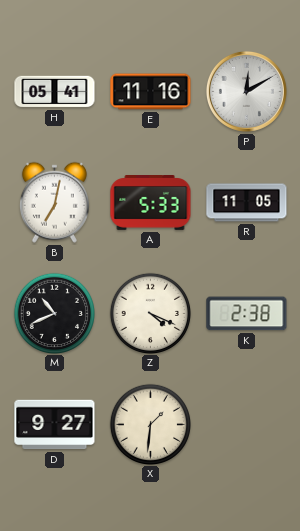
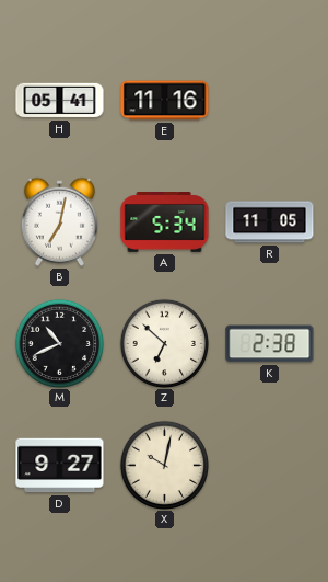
P: 12:10 -> none (246, 91)
A: 5:33 -> 5:34 (165, 222)
Z: 4:19 -> 6:52 (164, 343)
X: 1:31 -> 10:02 (164, 465)
